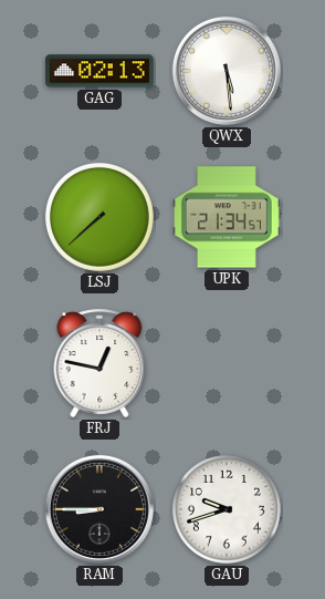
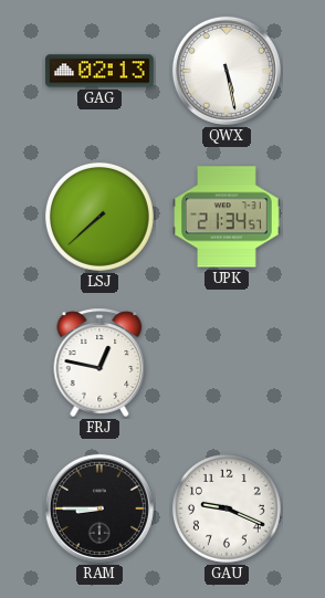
QWX: 5:29 -> 5:28 (227, 71)
GAU: 9:42 -> 9:19 (227, 508)
